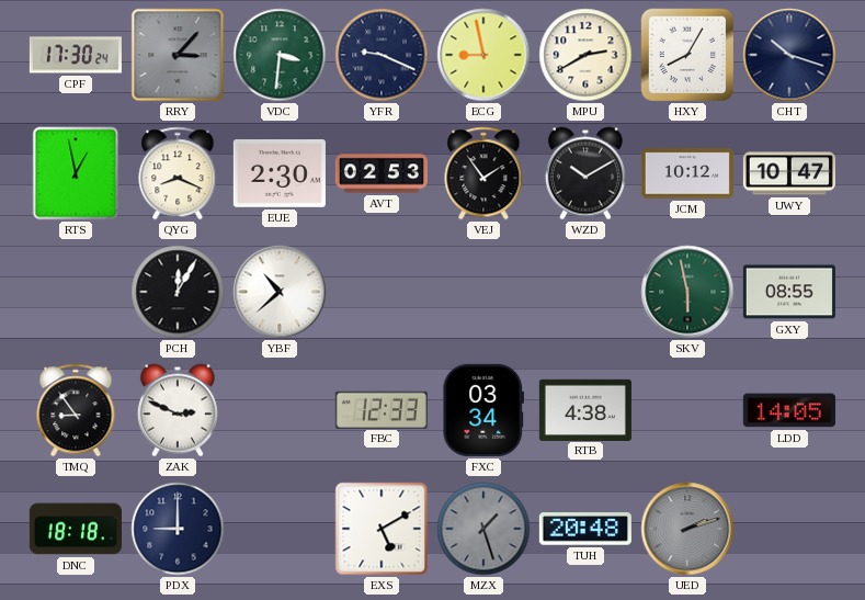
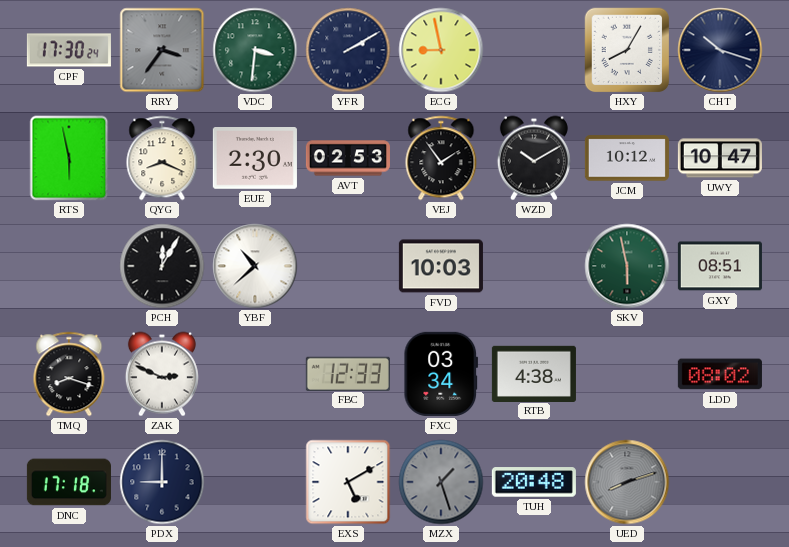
RRY: 3:07 -> 3:36 (162, 50)
YFR: 9:19 -> 2:10 (348, 50)
MPU: 2:40 -> none (585, 55)
RTS: 12:58 -> 5:58 (69, 158)
FVD: none -> 10:03 (441, 266)
GXY: 08:55 -> 08:51 (720, 266)
TMQ: 8:54 -> 8:18 (69, 374)
LDD: 14:05 -> 08:02 (720, 374)
DNC: 18:18 -> 17:18 (69, 482)
UED: 2:12 -> 8:12 (627, 482)
